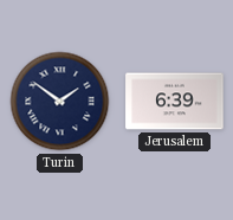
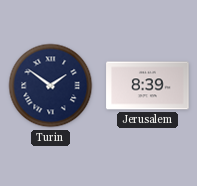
Jerusalem: 6:39 -> 8:39 (148, 86)
